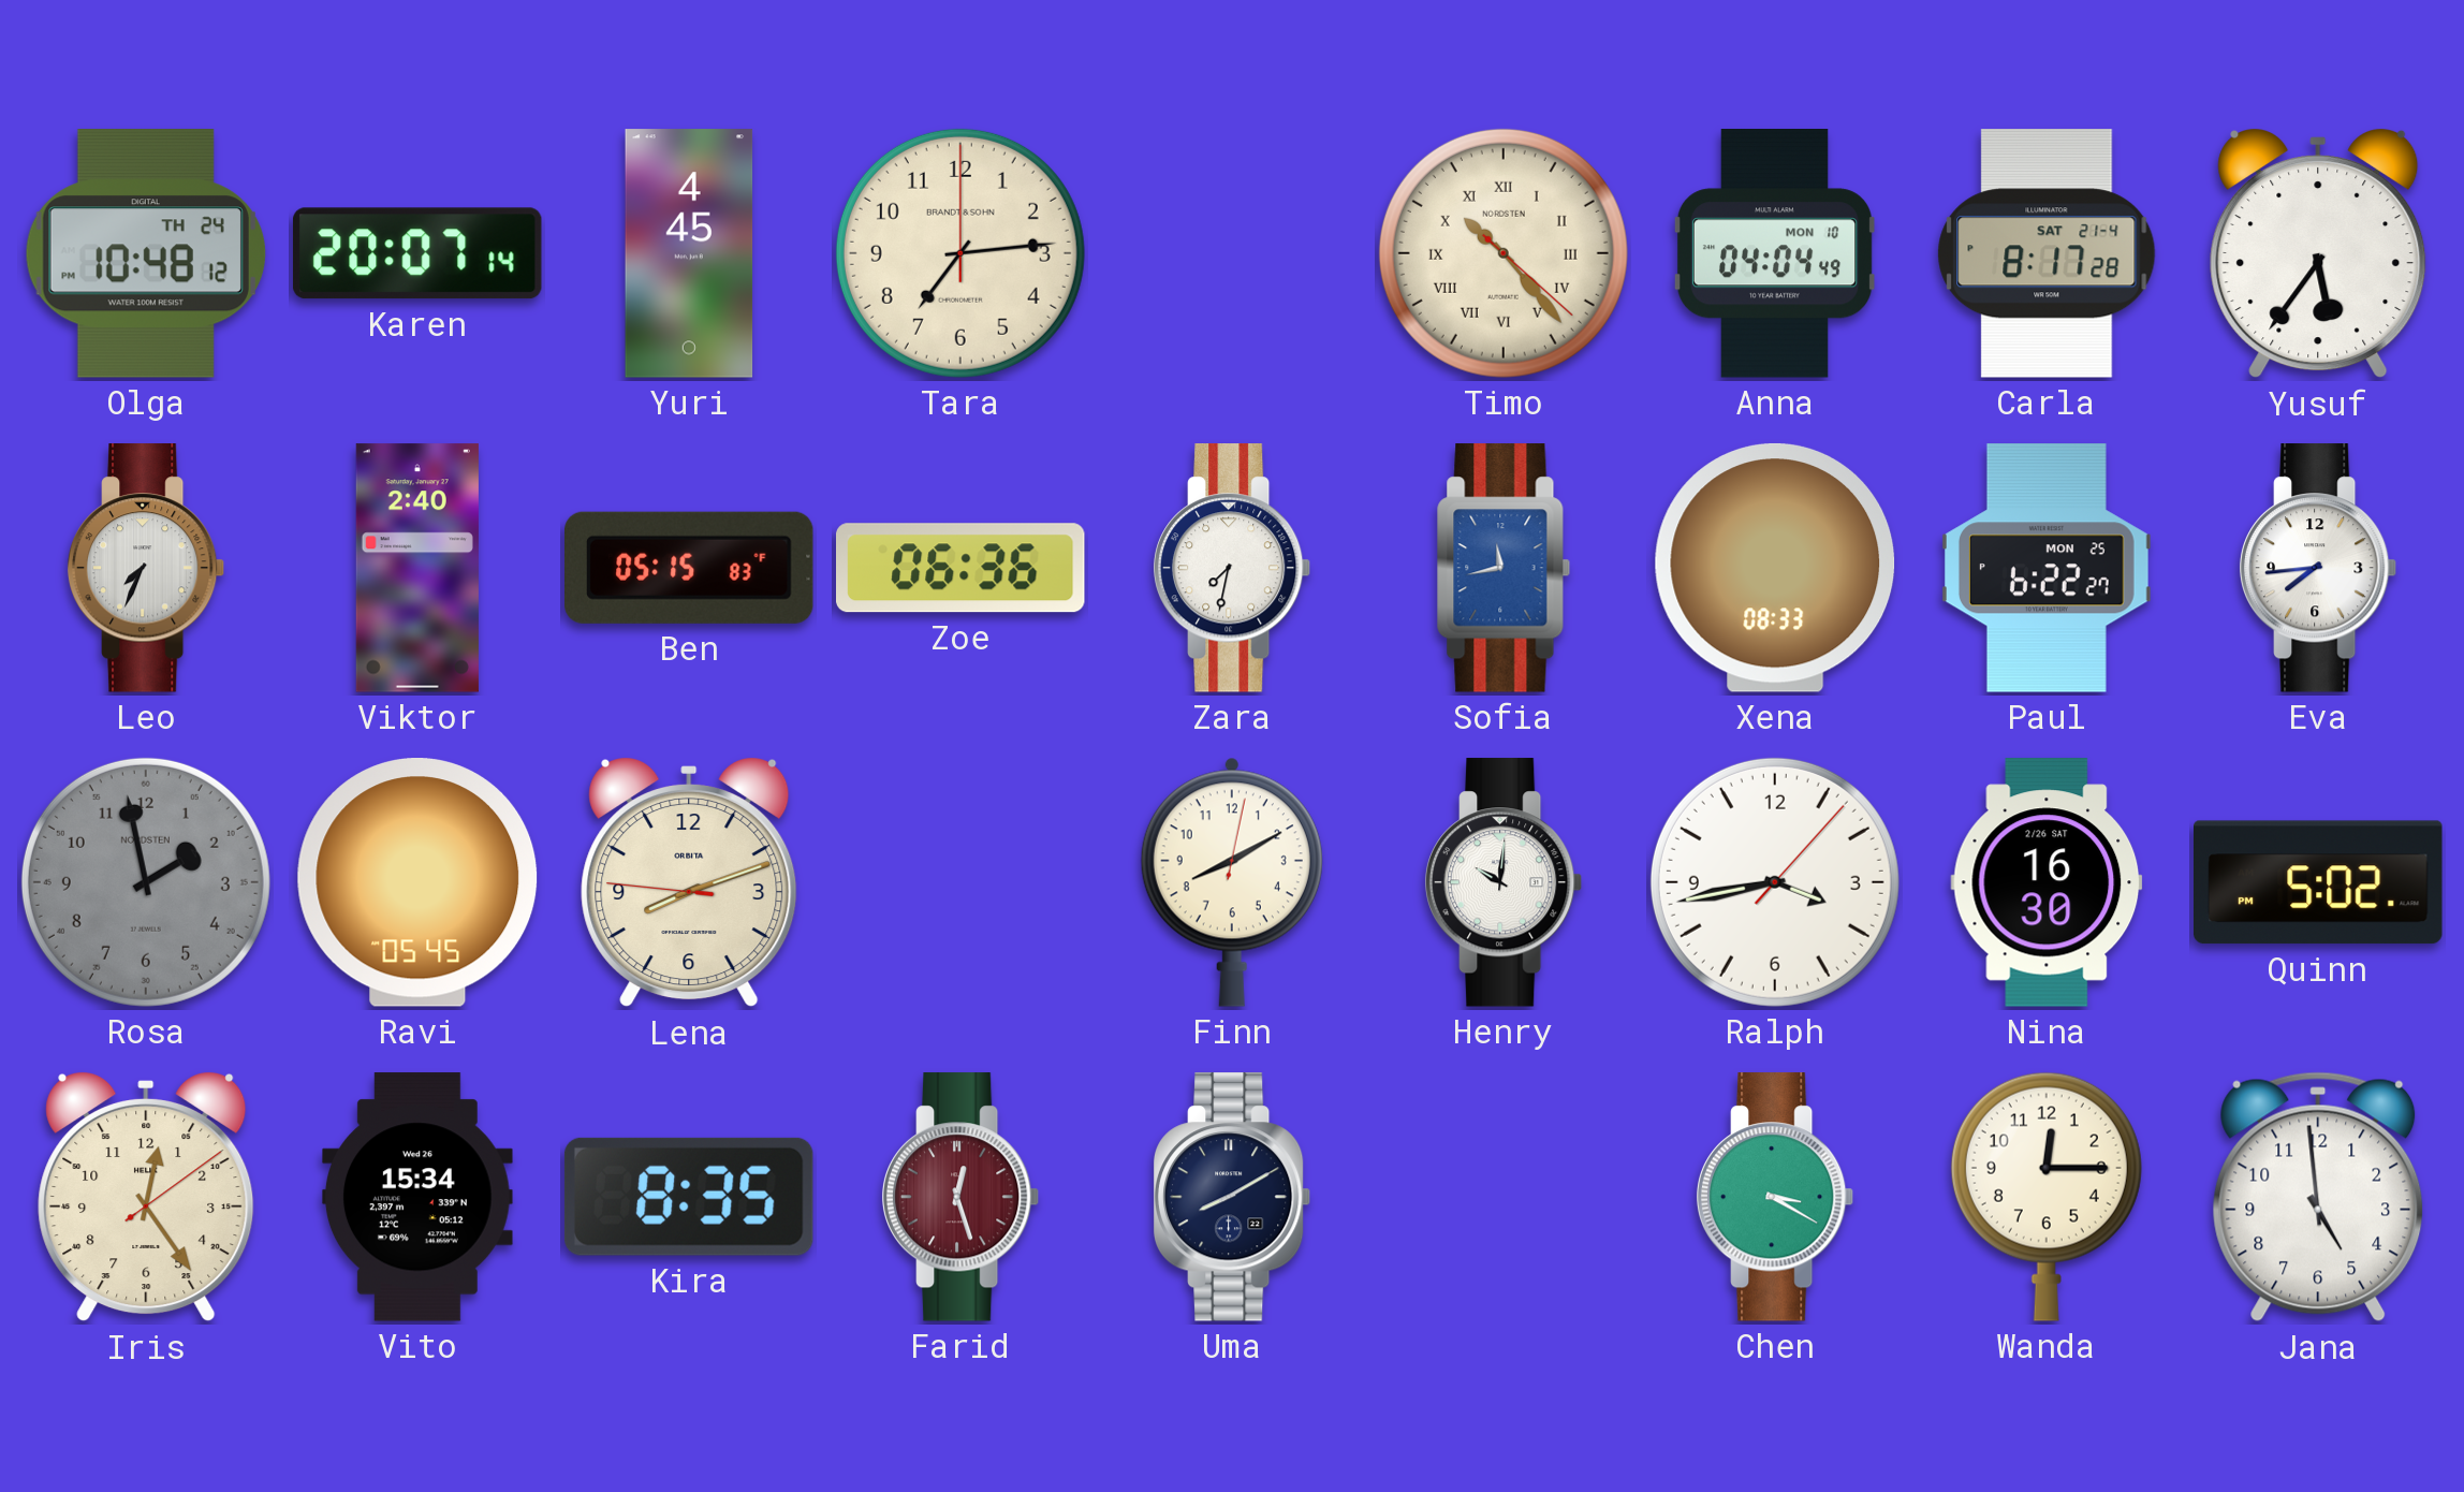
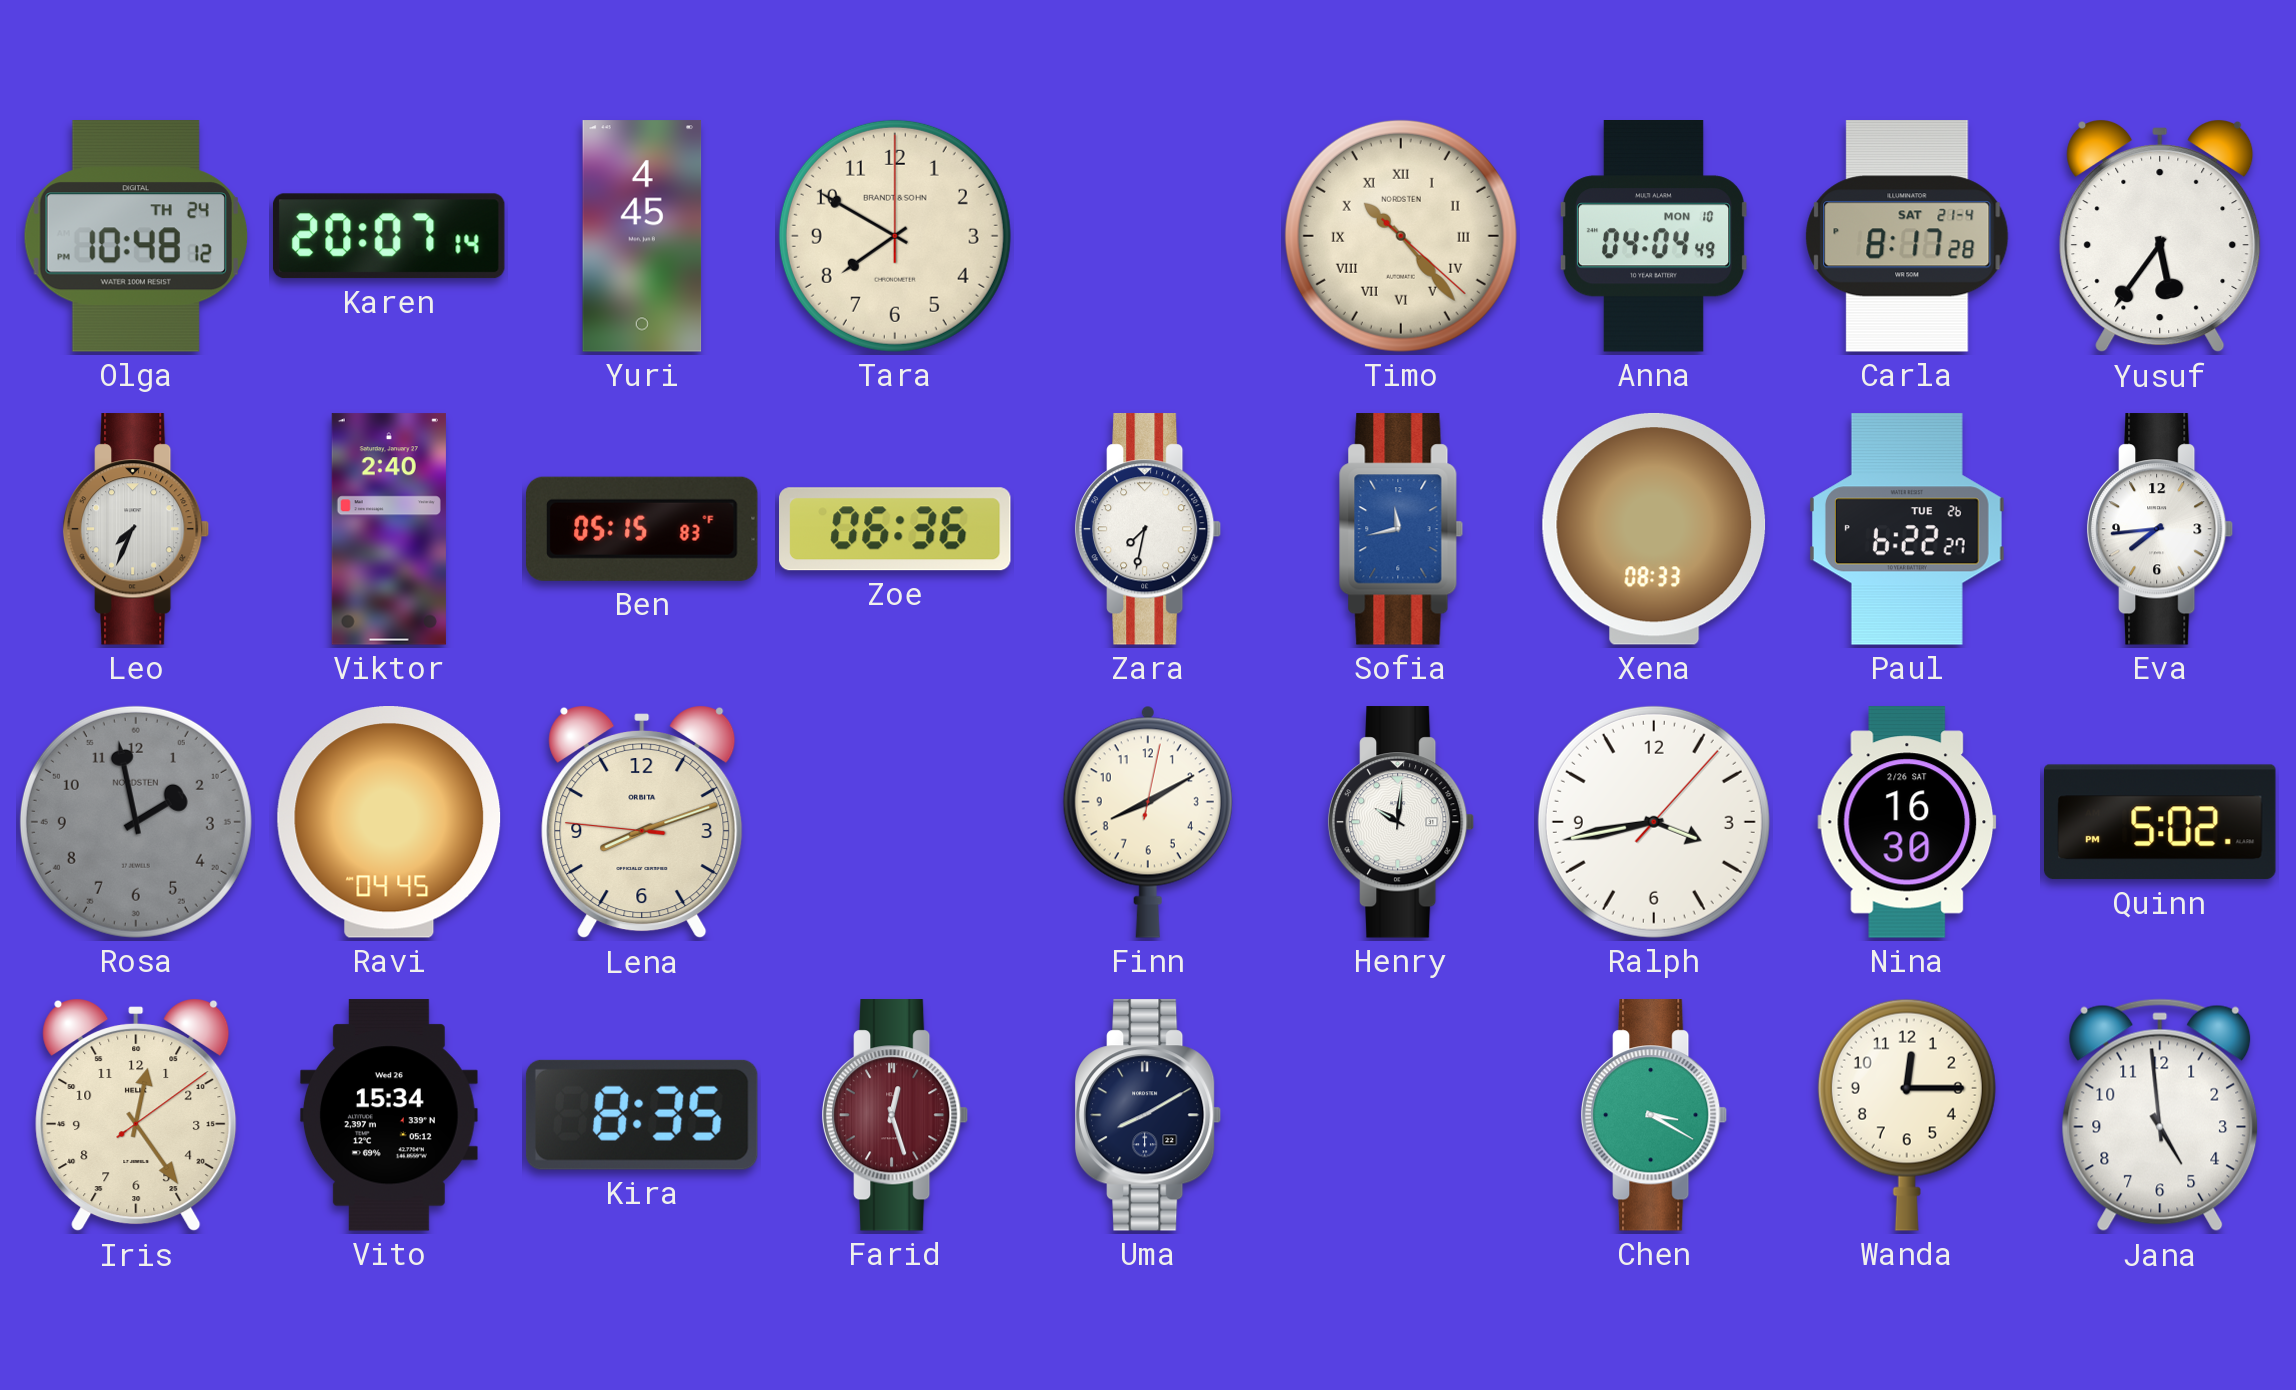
Tara: 7:14 -> 7:50 (895, 236)
Paul date: MON 25 -> TUE 26 (1907, 529)
Ravi: 05:45 -> 04:45 (389, 823)
